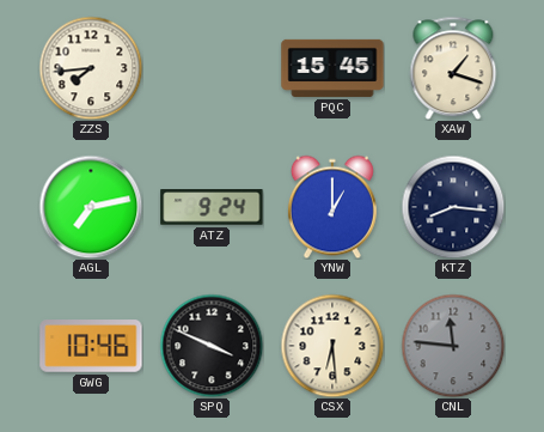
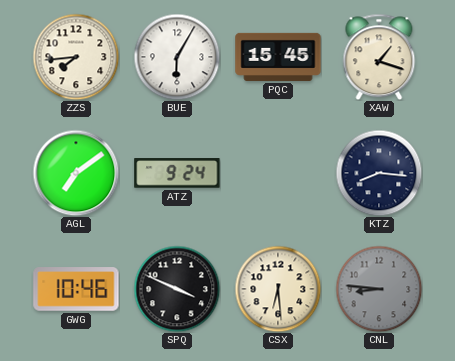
BUE: none -> 6:05 (177, 57)
AGL: 7:13 -> 7:09 (76, 173)
YNW: 1:00 -> none (332, 207)
CNL: 11:46 -> 8:46 (379, 289)
